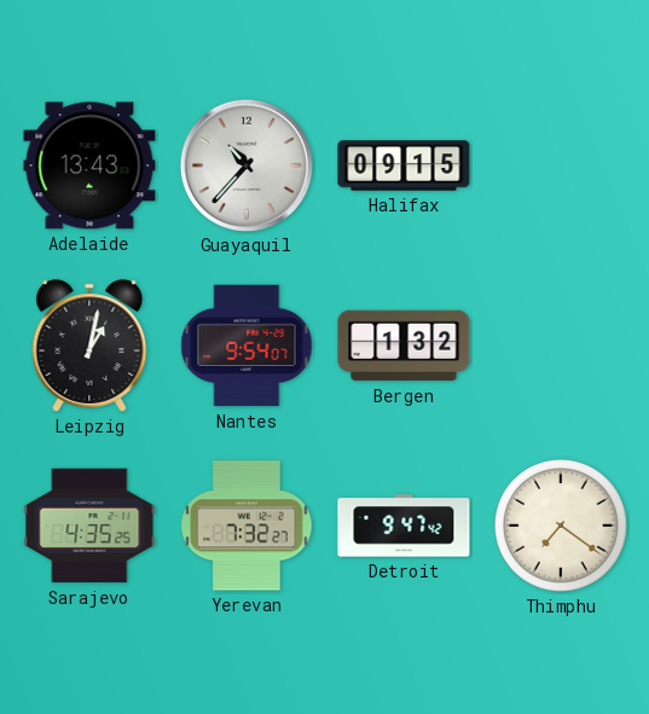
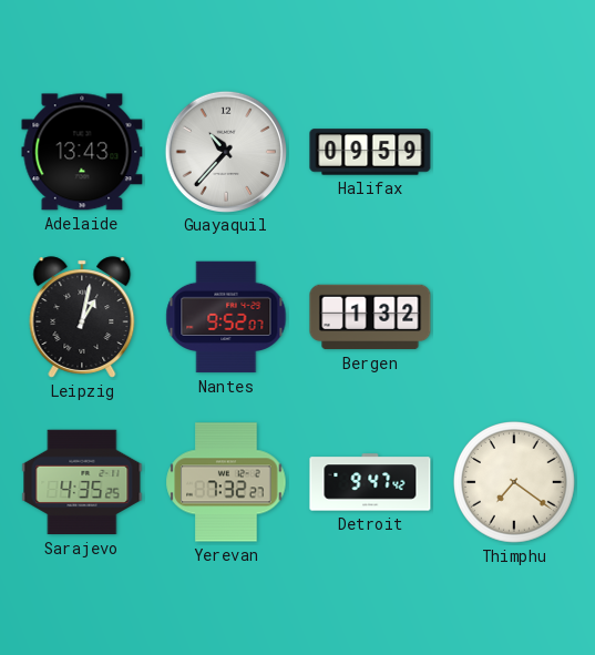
Halifax: 09:15 -> 09:59 (370, 152)
Nantes: 9:54 -> 9:52 (226, 317)
